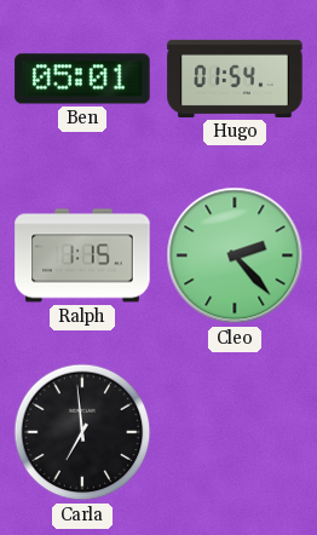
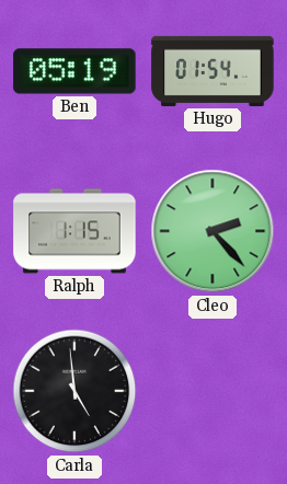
Ben: 05:01 -> 05:19 (74, 71)
Carla: 6:59 -> 4:59 (74, 391)
